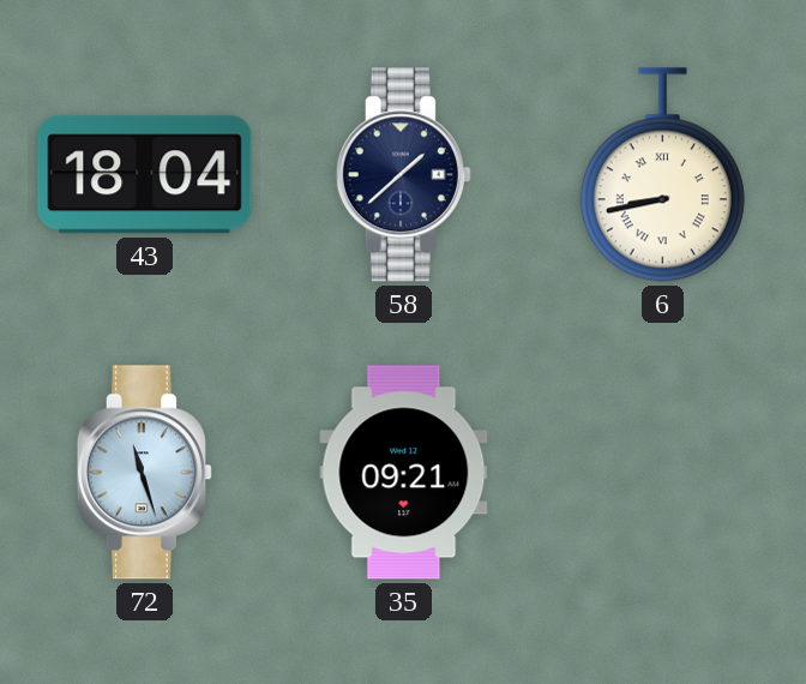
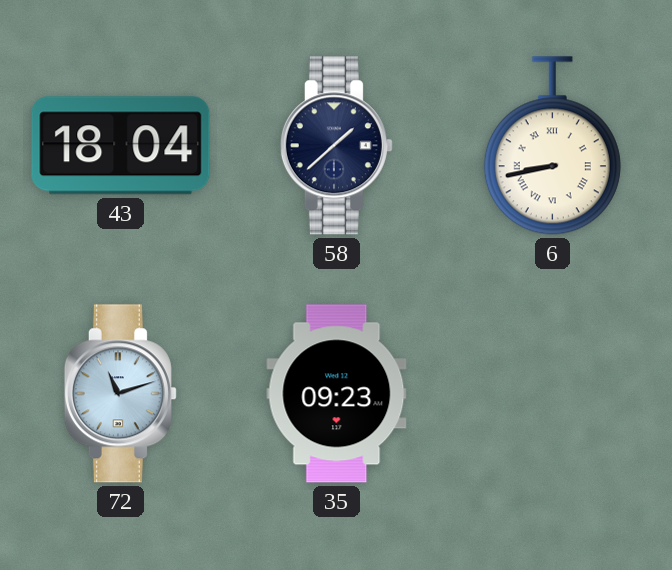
72: 11:27 -> 11:12 (120, 394)
35: 09:21 -> 09:23 (337, 394)
